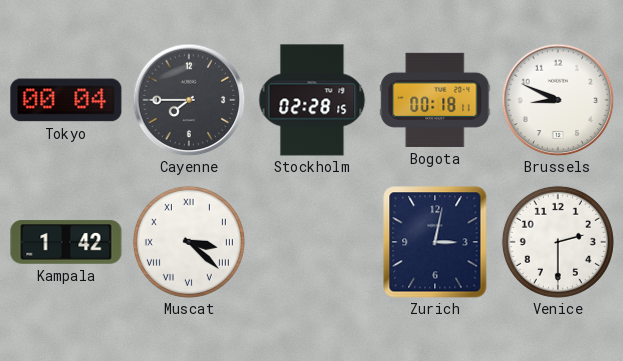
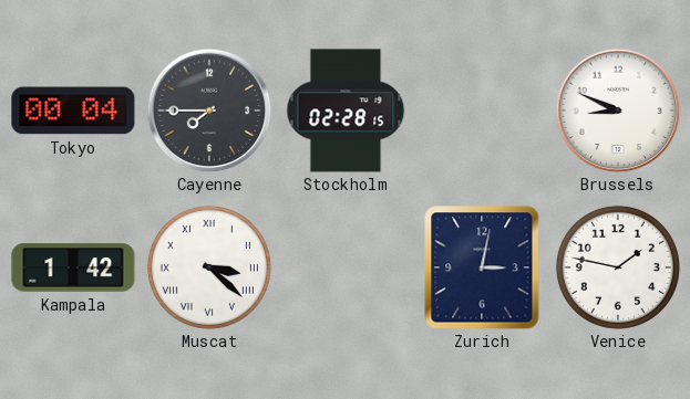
Bogota: 00:18 -> none (435, 100)
Venice: 2:30 -> 1:47 (618, 267)
